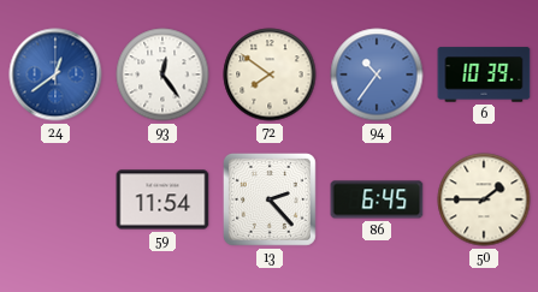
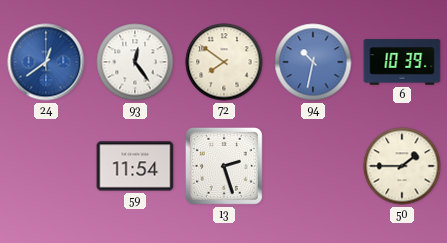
94: 10:36 -> 10:32 (313, 62)
13: 2:23 -> 2:27 (224, 166)
86: 6:45 -> none (377, 199)
